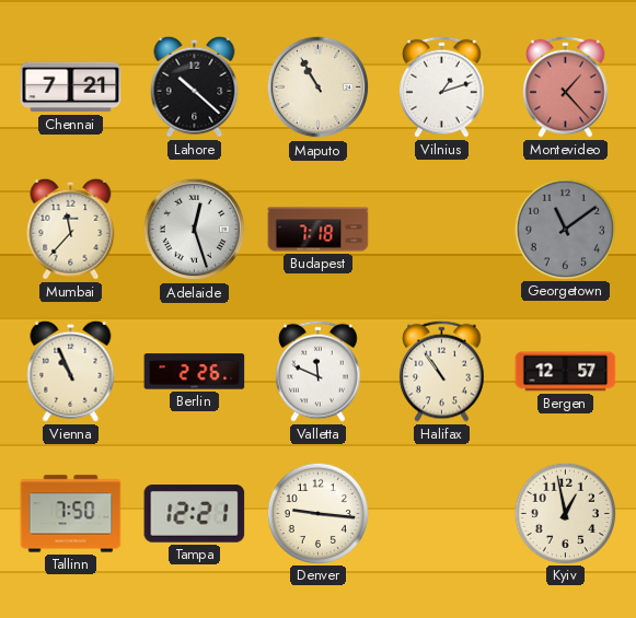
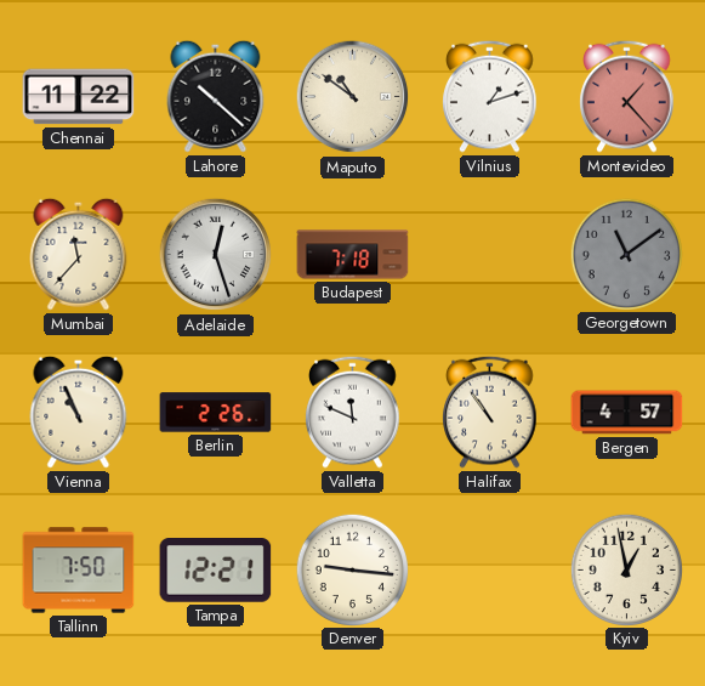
Chennai: 7:21 -> 11:22 (79, 97)
Maputo: 10:55 -> 10:51 (353, 97)
Bergen: 12:57 -> 4:57 (627, 413)
